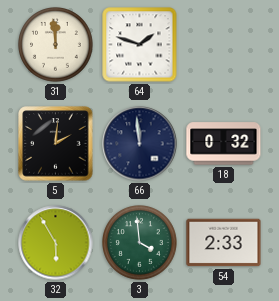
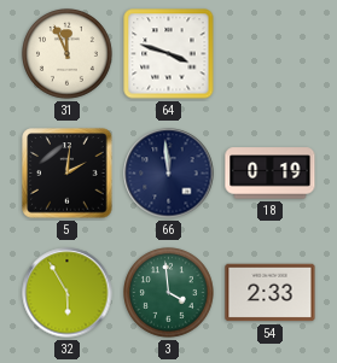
31: 11:59 -> 11:56 (68, 54)
64: 1:48 -> 3:48 (169, 54)
18: 0:32 -> 0:19 (271, 174)
